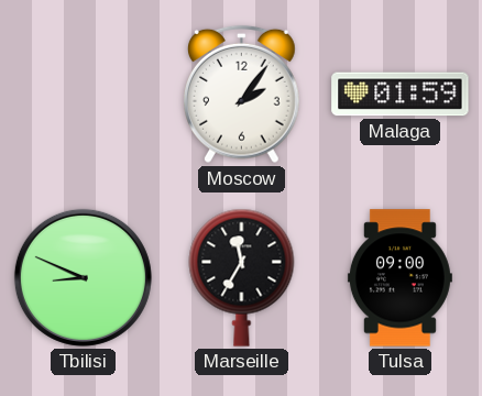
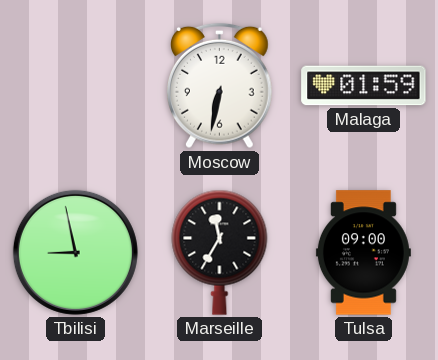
Moscow: 2:06 -> 6:32 (220, 86)
Tbilisi: 8:49 -> 8:58 (75, 252)
